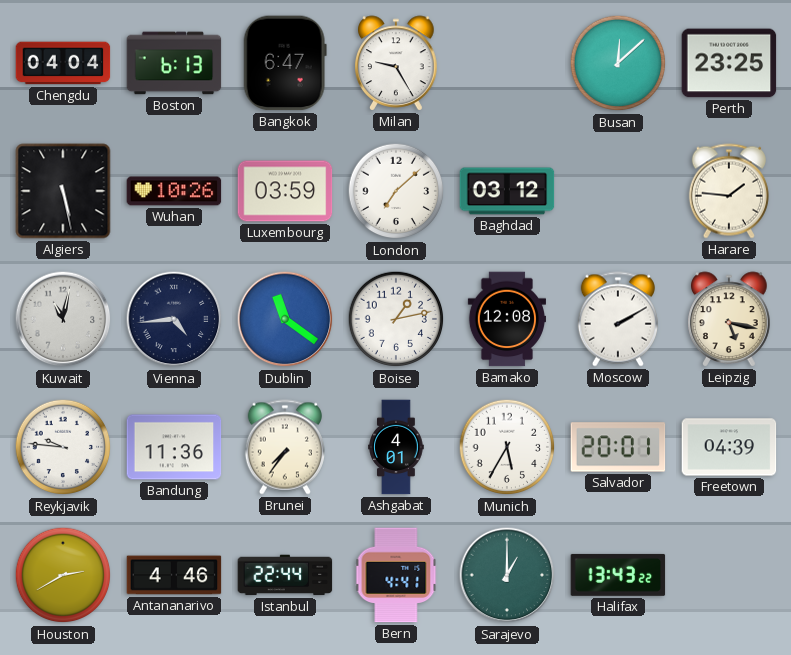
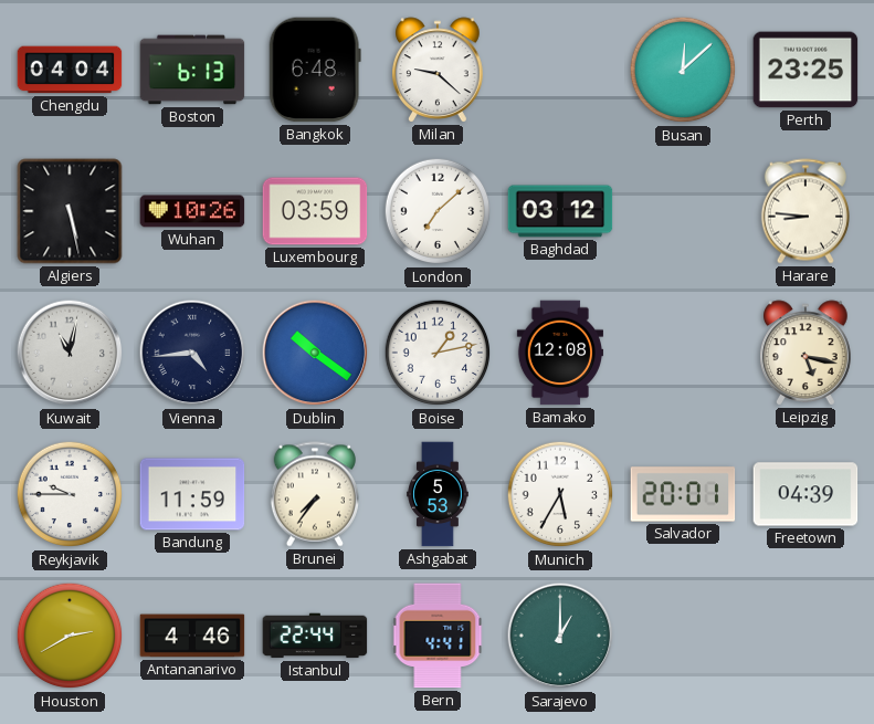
Bangkok: 6:47 -> 6:48 (315, 70)
Milan: 9:25 -> 9:22 (439, 70)
Harare: 1:46 -> 8:46 (805, 211)
Dublin: 11:21 -> 10:21 (315, 353)
Moscow: 2:10 -> none (618, 319)
Reykjavik: 9:46 -> 9:45 (70, 494)
Bandung: 11:36 -> 11:59 (192, 494)
Ashgabat: 4:01 -> 5:53 (438, 494)
Halifax: 13:43 -> none (618, 575)
